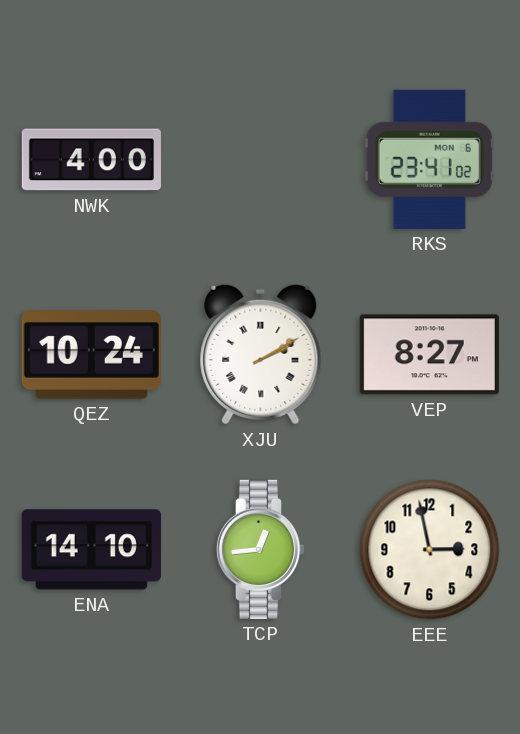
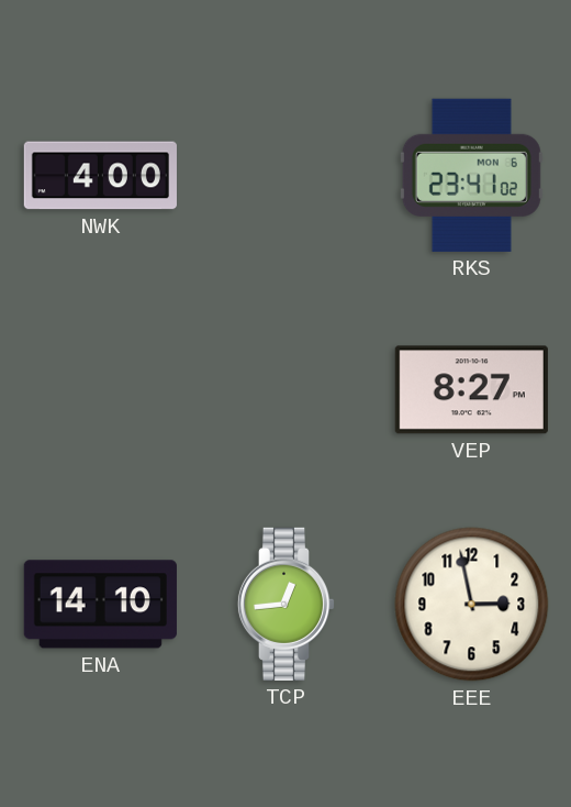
QEZ: 10:24 -> none (91, 355)
XJU: 2:10 -> none (261, 355)
